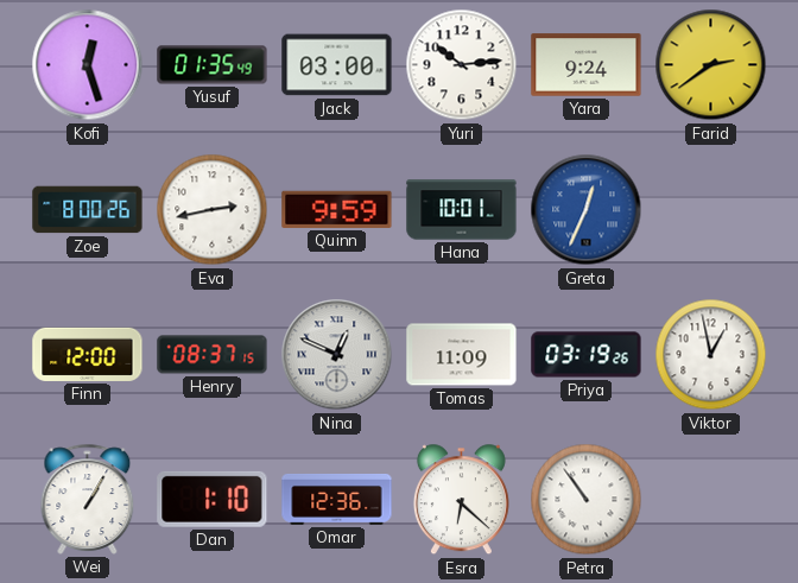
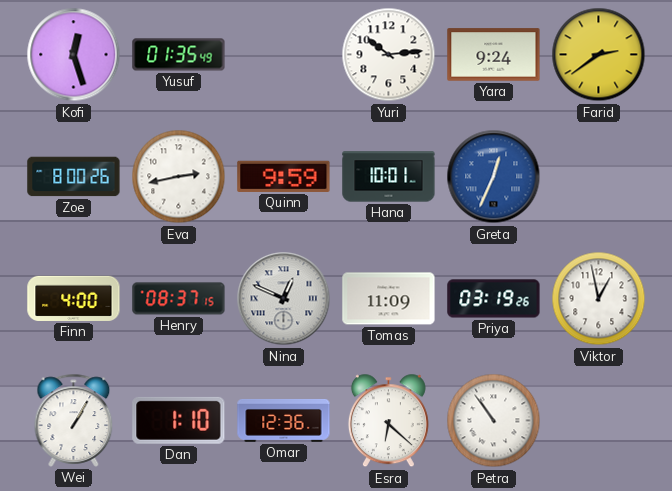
Jack: 03:00 -> none (337, 65)
Finn: 12:00 -> 4:00 (74, 298)
